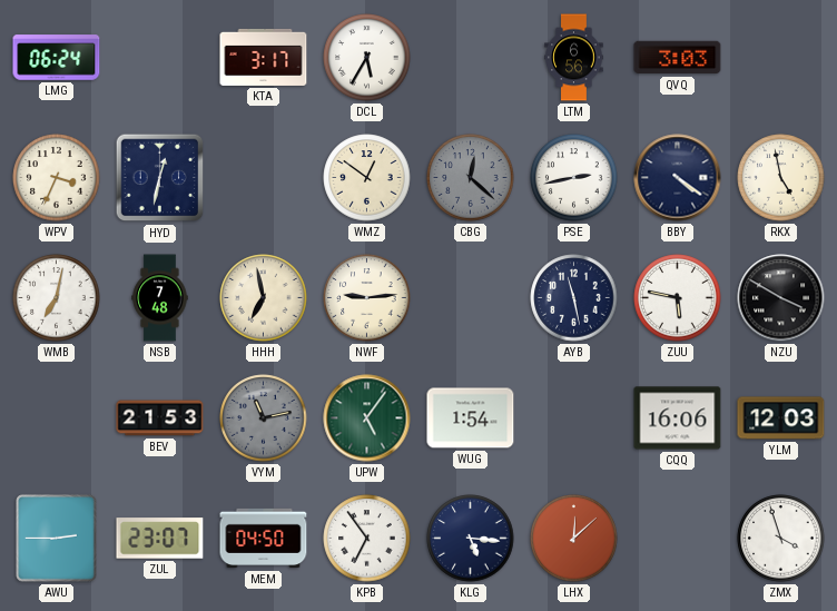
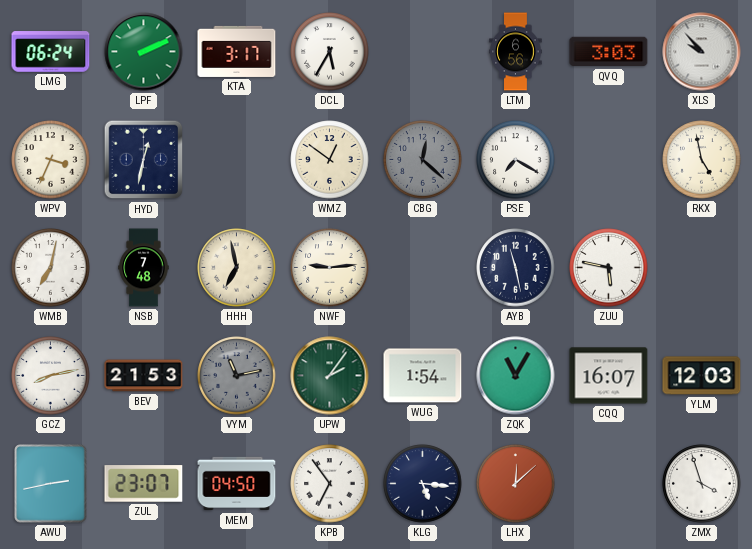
LPF: none -> 2:11 (144, 52)
XLS: none -> 9:53 (702, 52)
PSE: 2:43 -> 7:20 (516, 160)
BBY: 4:21 -> none (678, 178)
NZU: 3:50 -> none (781, 298)
GCZ: none -> 8:13 (51, 376)
UPW: 5:06 -> 2:06 (330, 376)
ZQK: none -> 11:05 (516, 376)
CQQ: 16:06 -> 16:07 (609, 376)
AWU: 2:45 -> 2:43 (51, 484)
